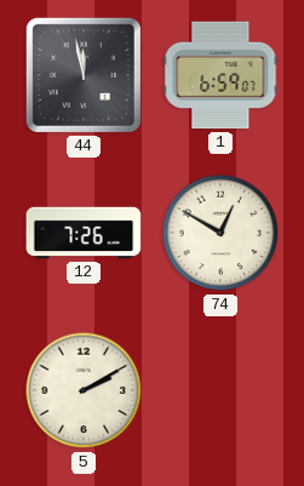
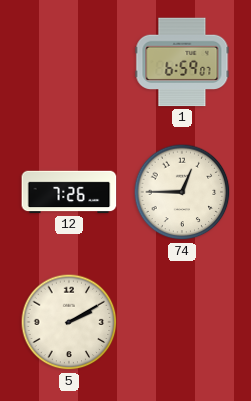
44: 11:58 -> none (84, 75)
74: 12:50 -> 12:45 (182, 192)
